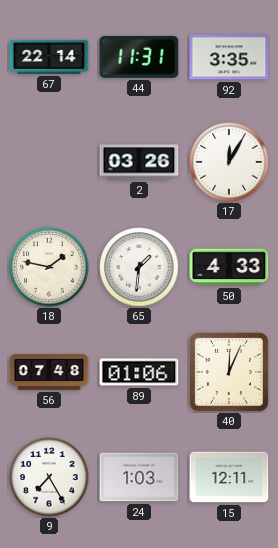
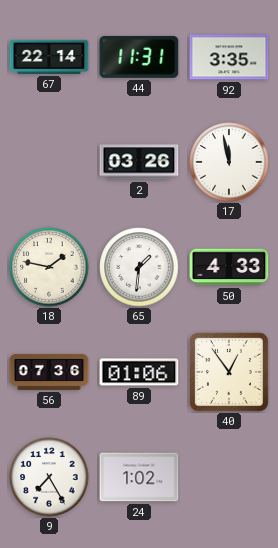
17: 12:05 -> 11:58 (229, 162)
56: 07:48 -> 07:36 (49, 372)
40: 12:04 -> 12:54 (229, 372)
24: 1:03 -> 1:02 (139, 477)
15: 12:11 -> none (229, 477)
